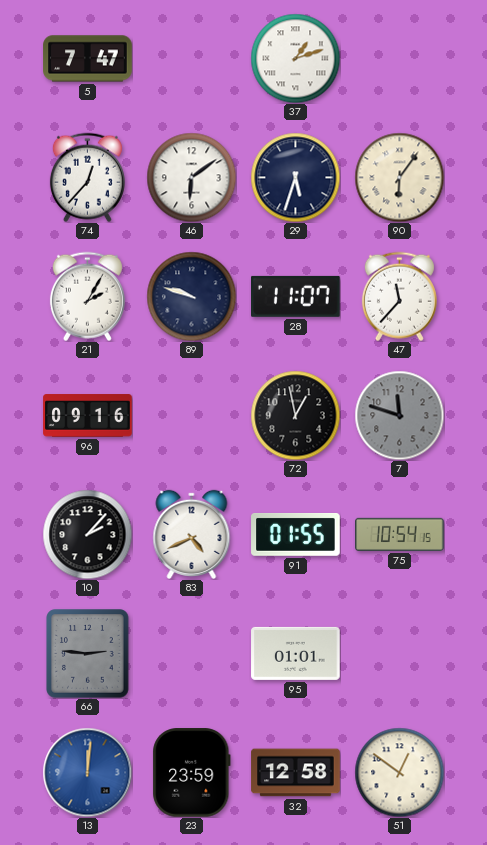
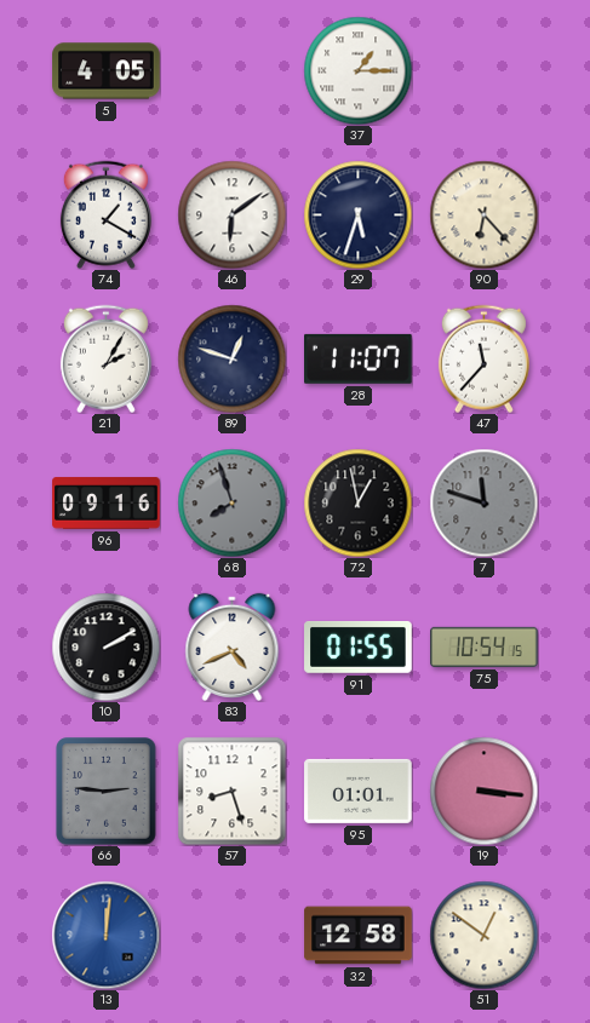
5: 7:47 -> 4:05 (107, 71)
37: 1:12 -> 1:15 (357, 70)
74: 12:37 -> 1:20 (105, 214)
90: 6:06 -> 6:23 (483, 214)
89: 9:48 -> 12:48 (231, 358)
68: none -> 7:57 (231, 502)
10: 2:07 -> 2:10 (105, 646)
57: none -> 8:27 (231, 791)
19: none -> 3:16 (483, 791)
23: 23:59 -> none (192, 773)
